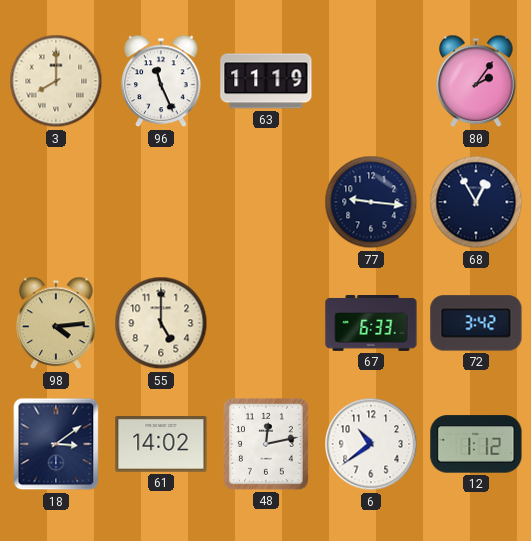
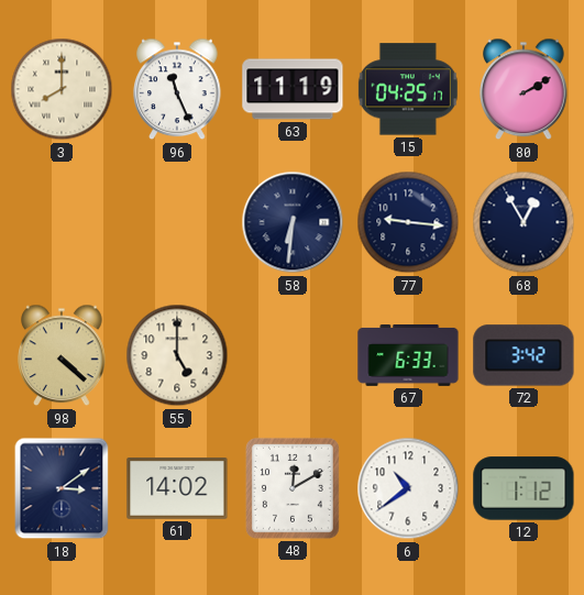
15: none -> 04:25 (408, 89)
80: 2:06 -> 2:10 (524, 89)
58: none -> 6:31 (293, 222)
98: 4:14 -> 4:22 (62, 355)
48: 12:13 -> 12:10 (293, 488)
